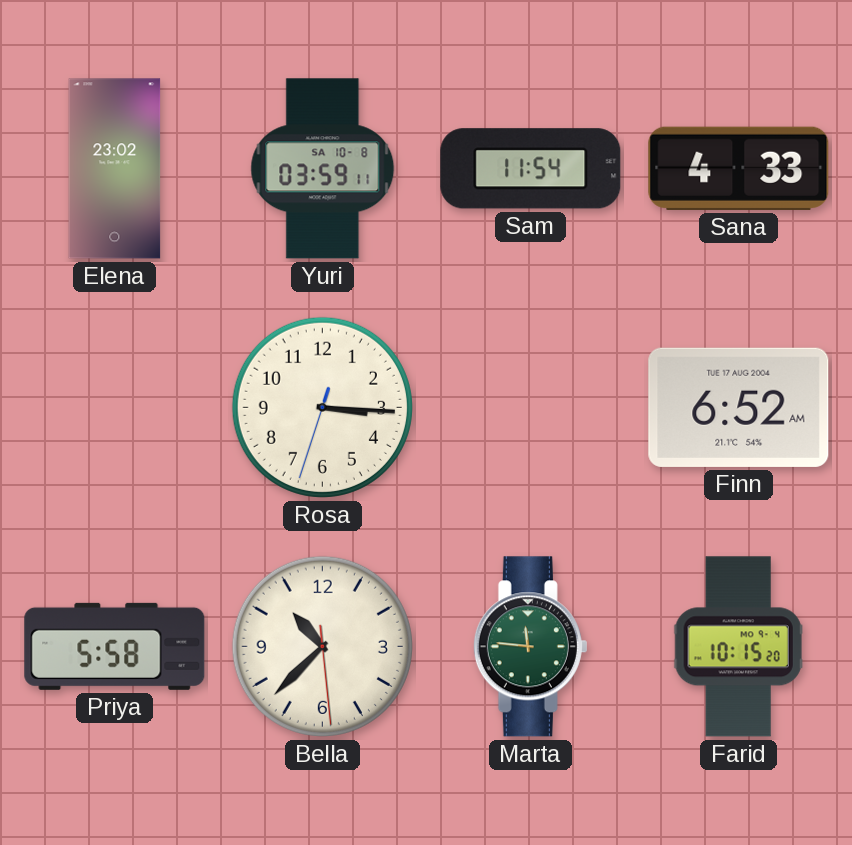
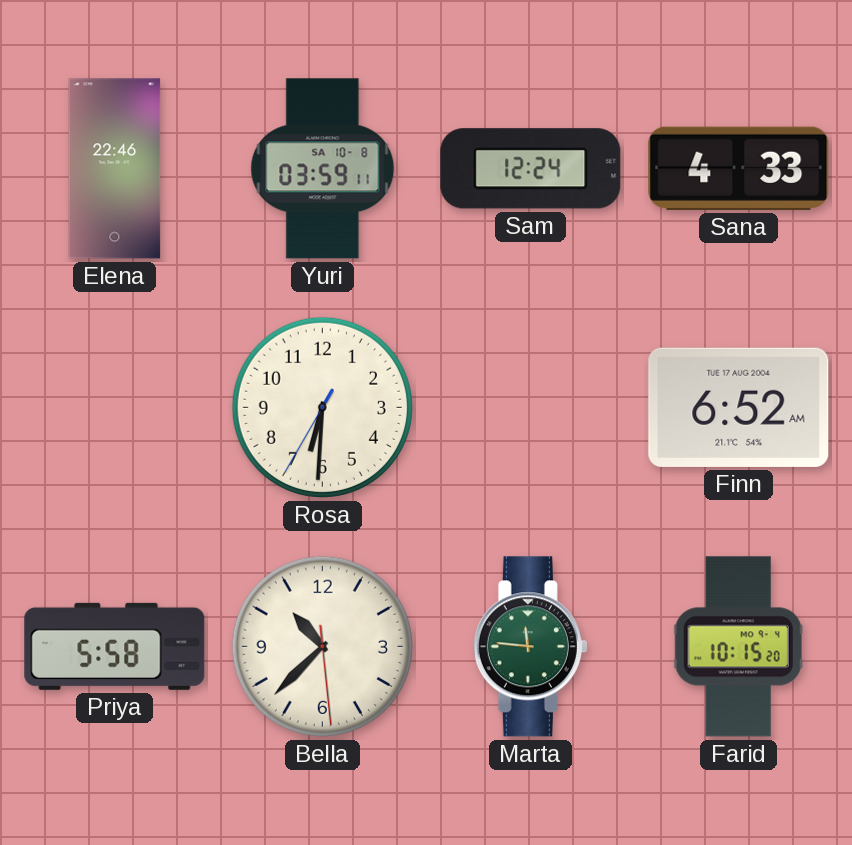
Elena: 23:02 -> 22:46 (115, 169)
Sam: 11:54 -> 12:24 (531, 169)
Rosa: 3:15 -> 6:30 (322, 407)
